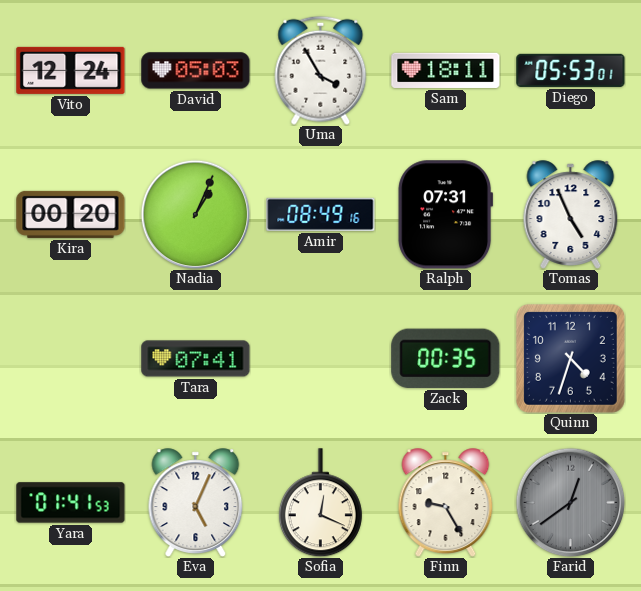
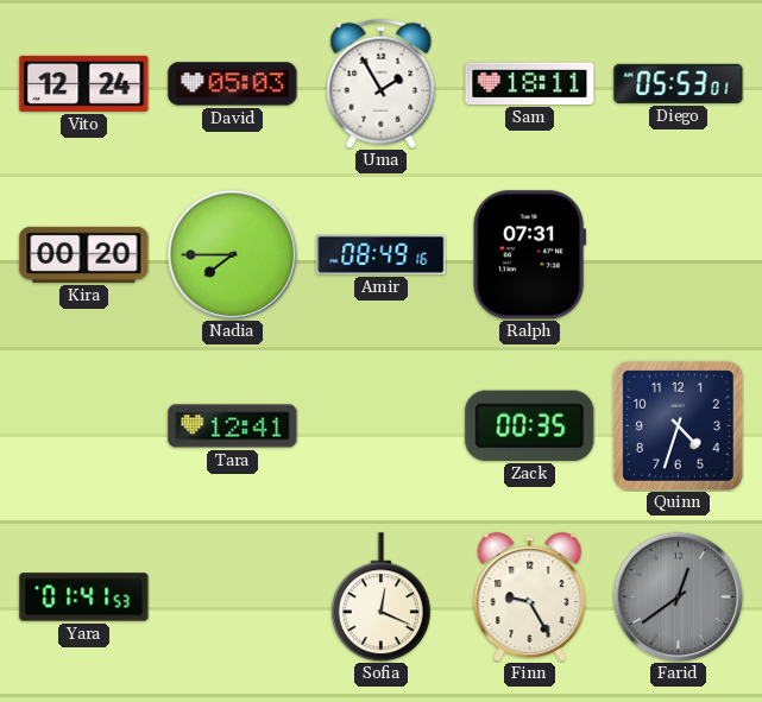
Uma: 3:55 -> 1:55 (382, 83)
Nadia: 1:04 -> 7:45 (232, 254)
Tomas: 4:56 -> none (571, 215)
Tara: 07:41 -> 12:41 (233, 426)
Eva: 5:04 -> none (196, 503)
